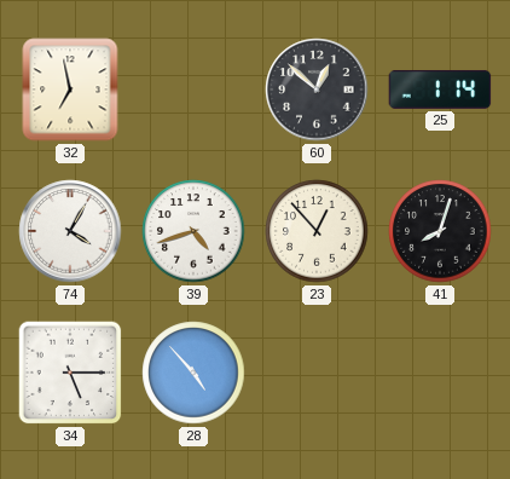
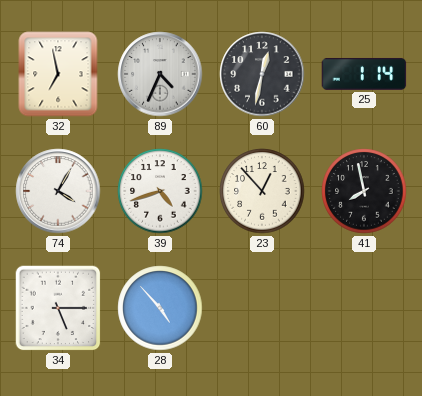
89: none -> 4:34 (160, 74)
60: 12:52 -> 12:32 (262, 74)
41: 8:03 -> 7:58 (364, 191)
